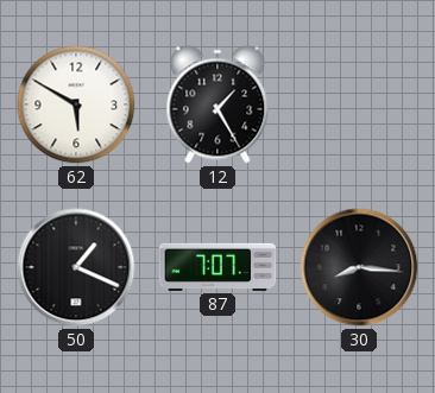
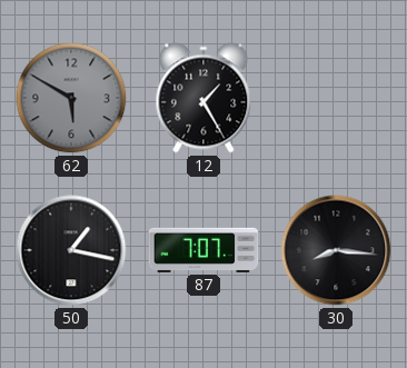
62 dial: white -> grey (71, 98)
50: 1:19 -> 1:17 (71, 250)
